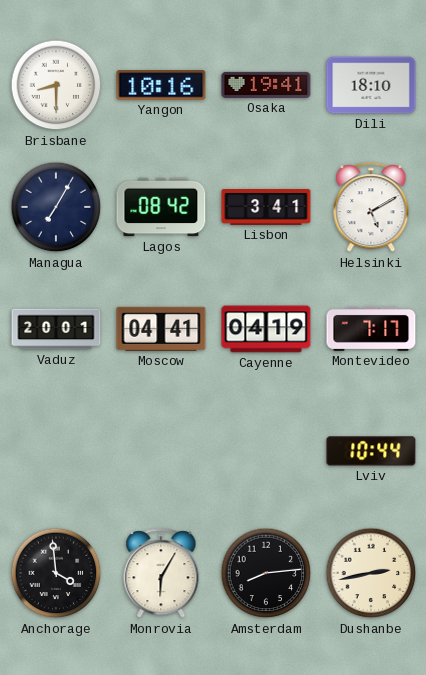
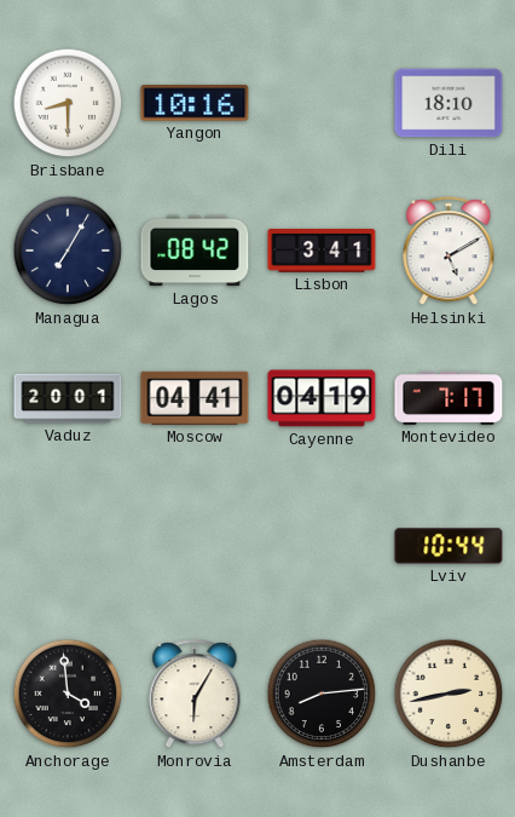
Osaka: 19:41 -> none (266, 85)
